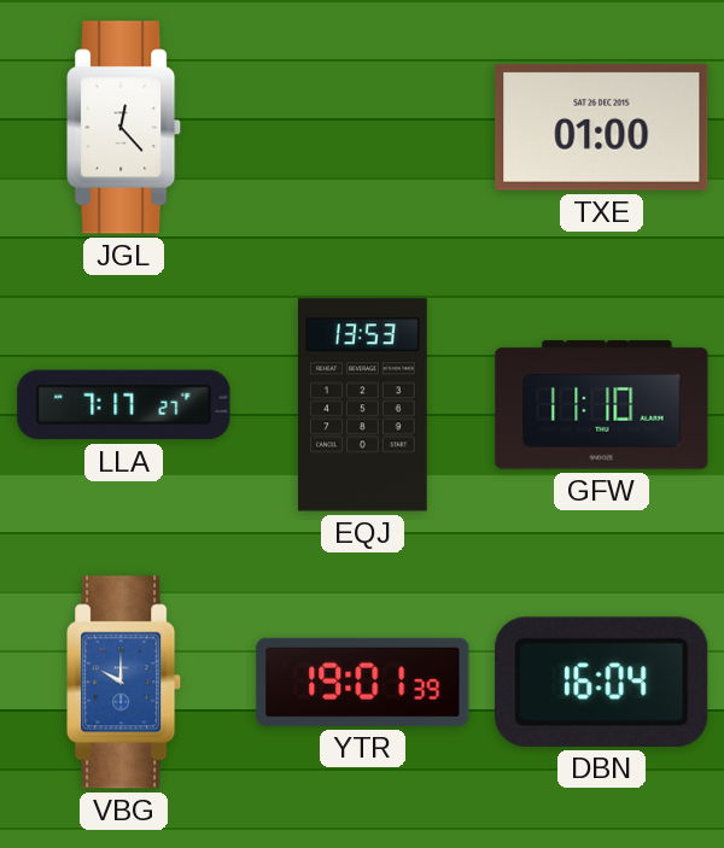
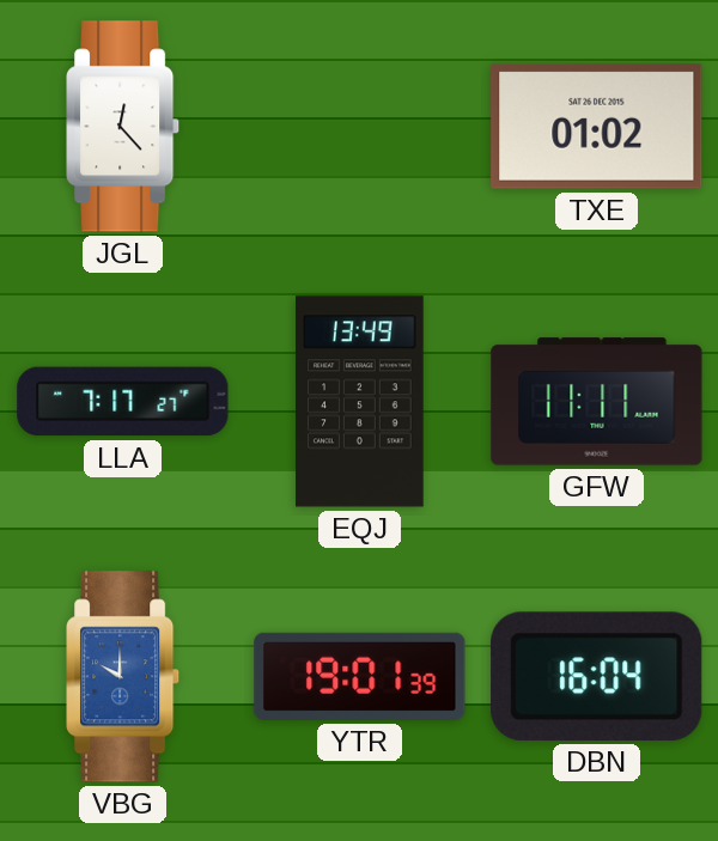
TXE: 01:00 -> 01:02 (597, 126)
EQJ: 13:53 -> 13:49 (360, 402)
GFW: 11:10 -> 11:11 (597, 402)
